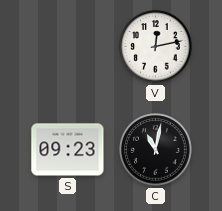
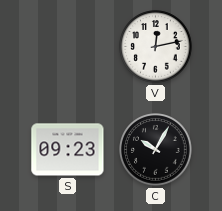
C: 11:02 -> 10:05 (156, 150)
